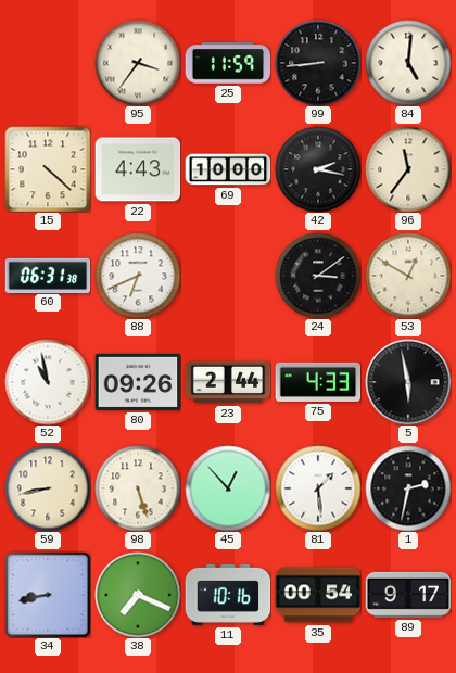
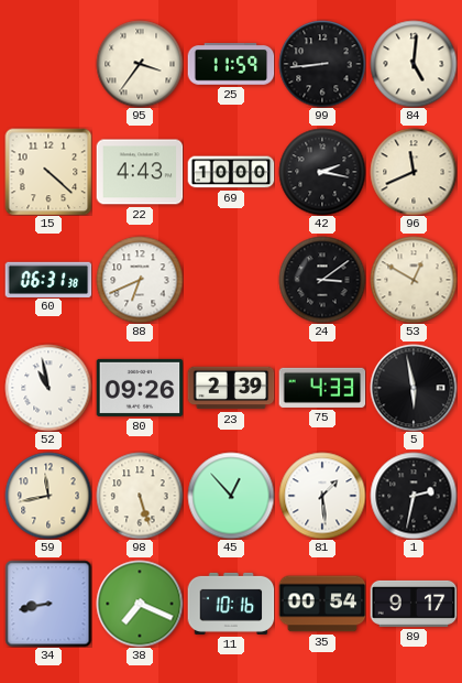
96: 11:36 -> 11:41 (414, 172)
23: 2:44 -> 2:39 (231, 388)
59: 8:43 -> 11:43 (48, 496)
